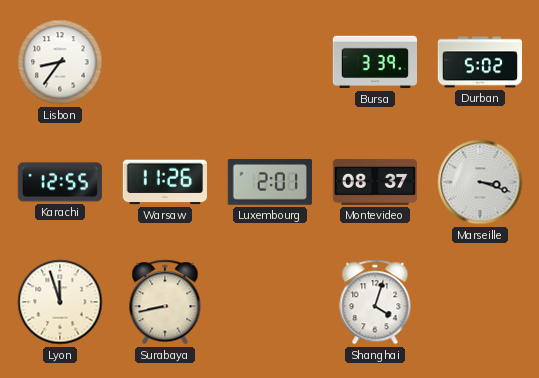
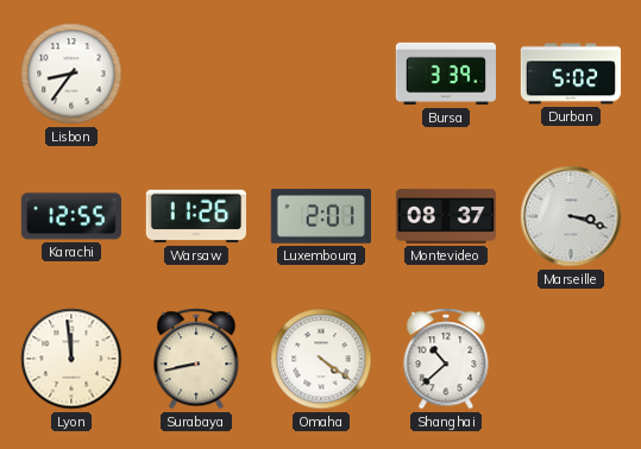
Lyon: 11:57 -> 11:59 (71, 359)
Omaha: none -> 4:21 (321, 359)
Shanghai: 4:03 -> 10:38 (446, 359)
